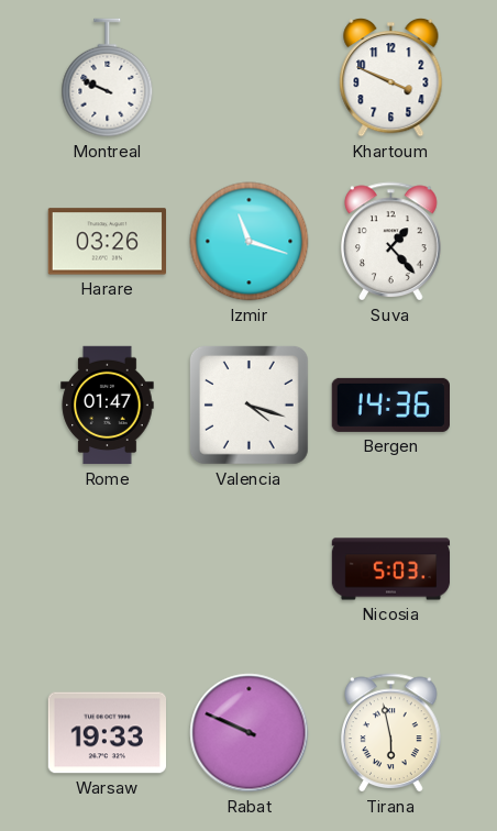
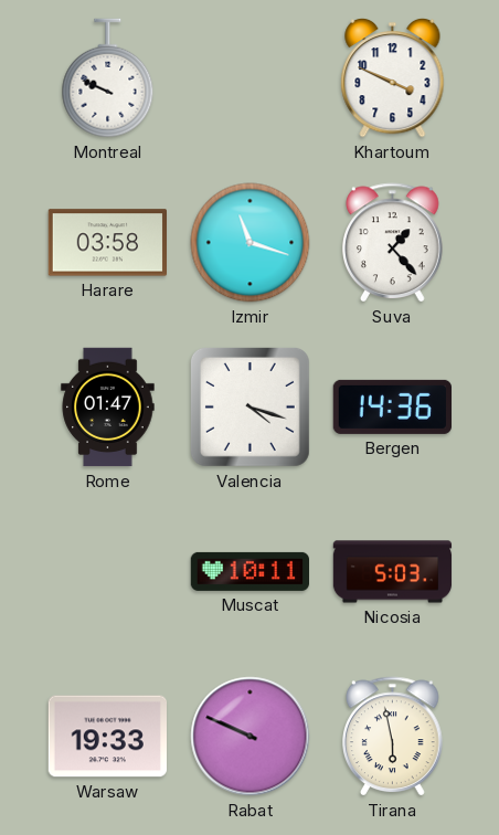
Harare: 03:26 -> 03:58 (107, 243)
Muscat: none -> 10:11 (250, 571)
